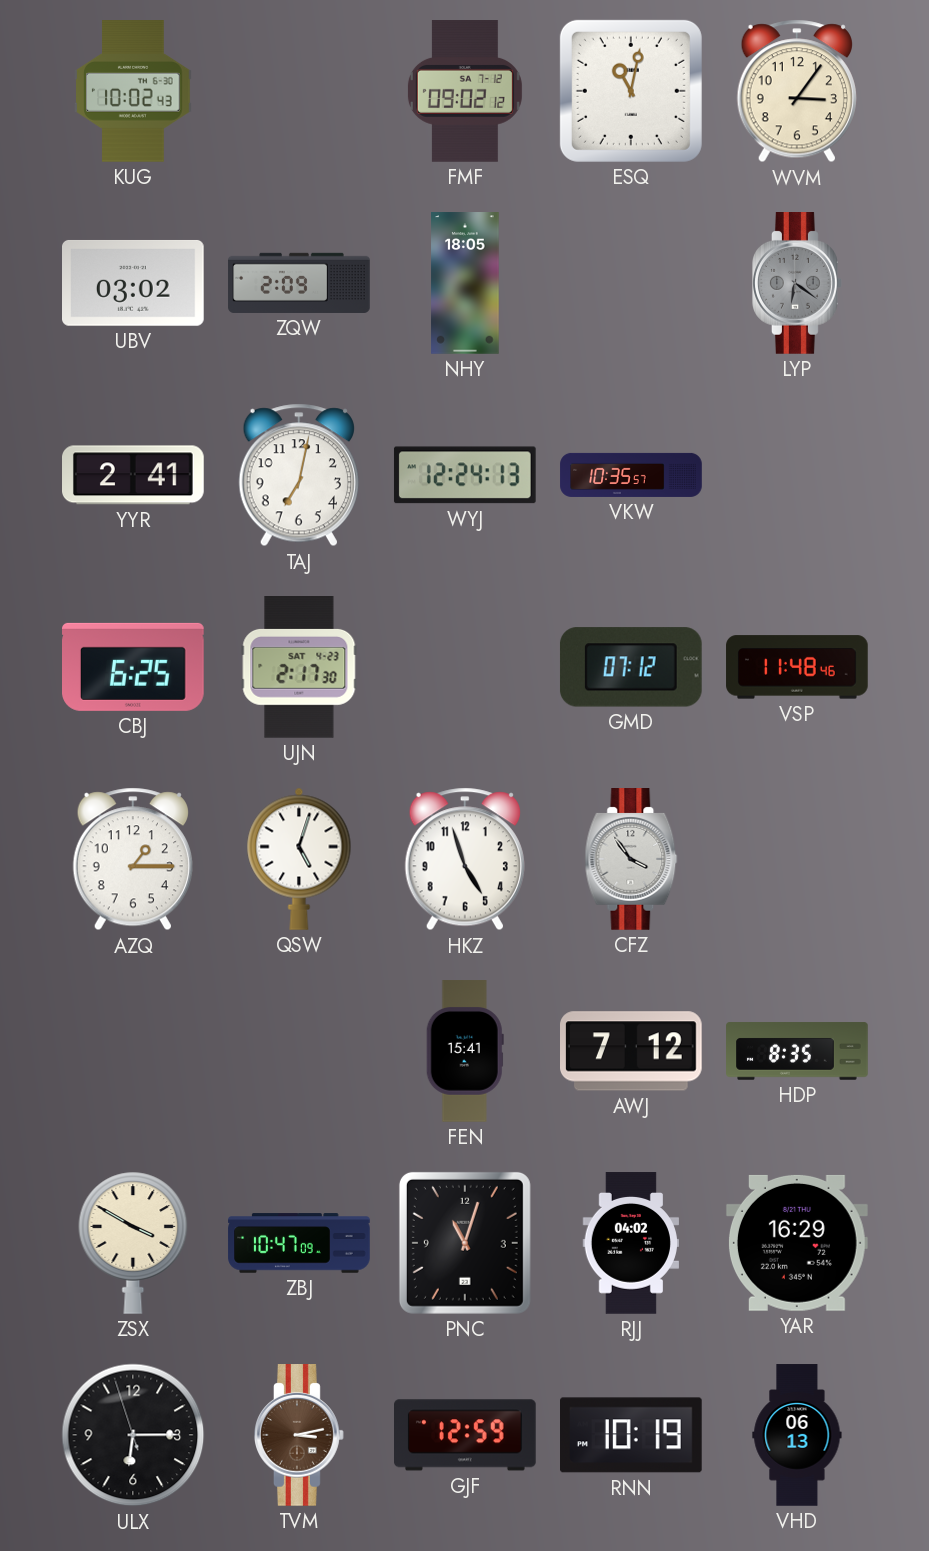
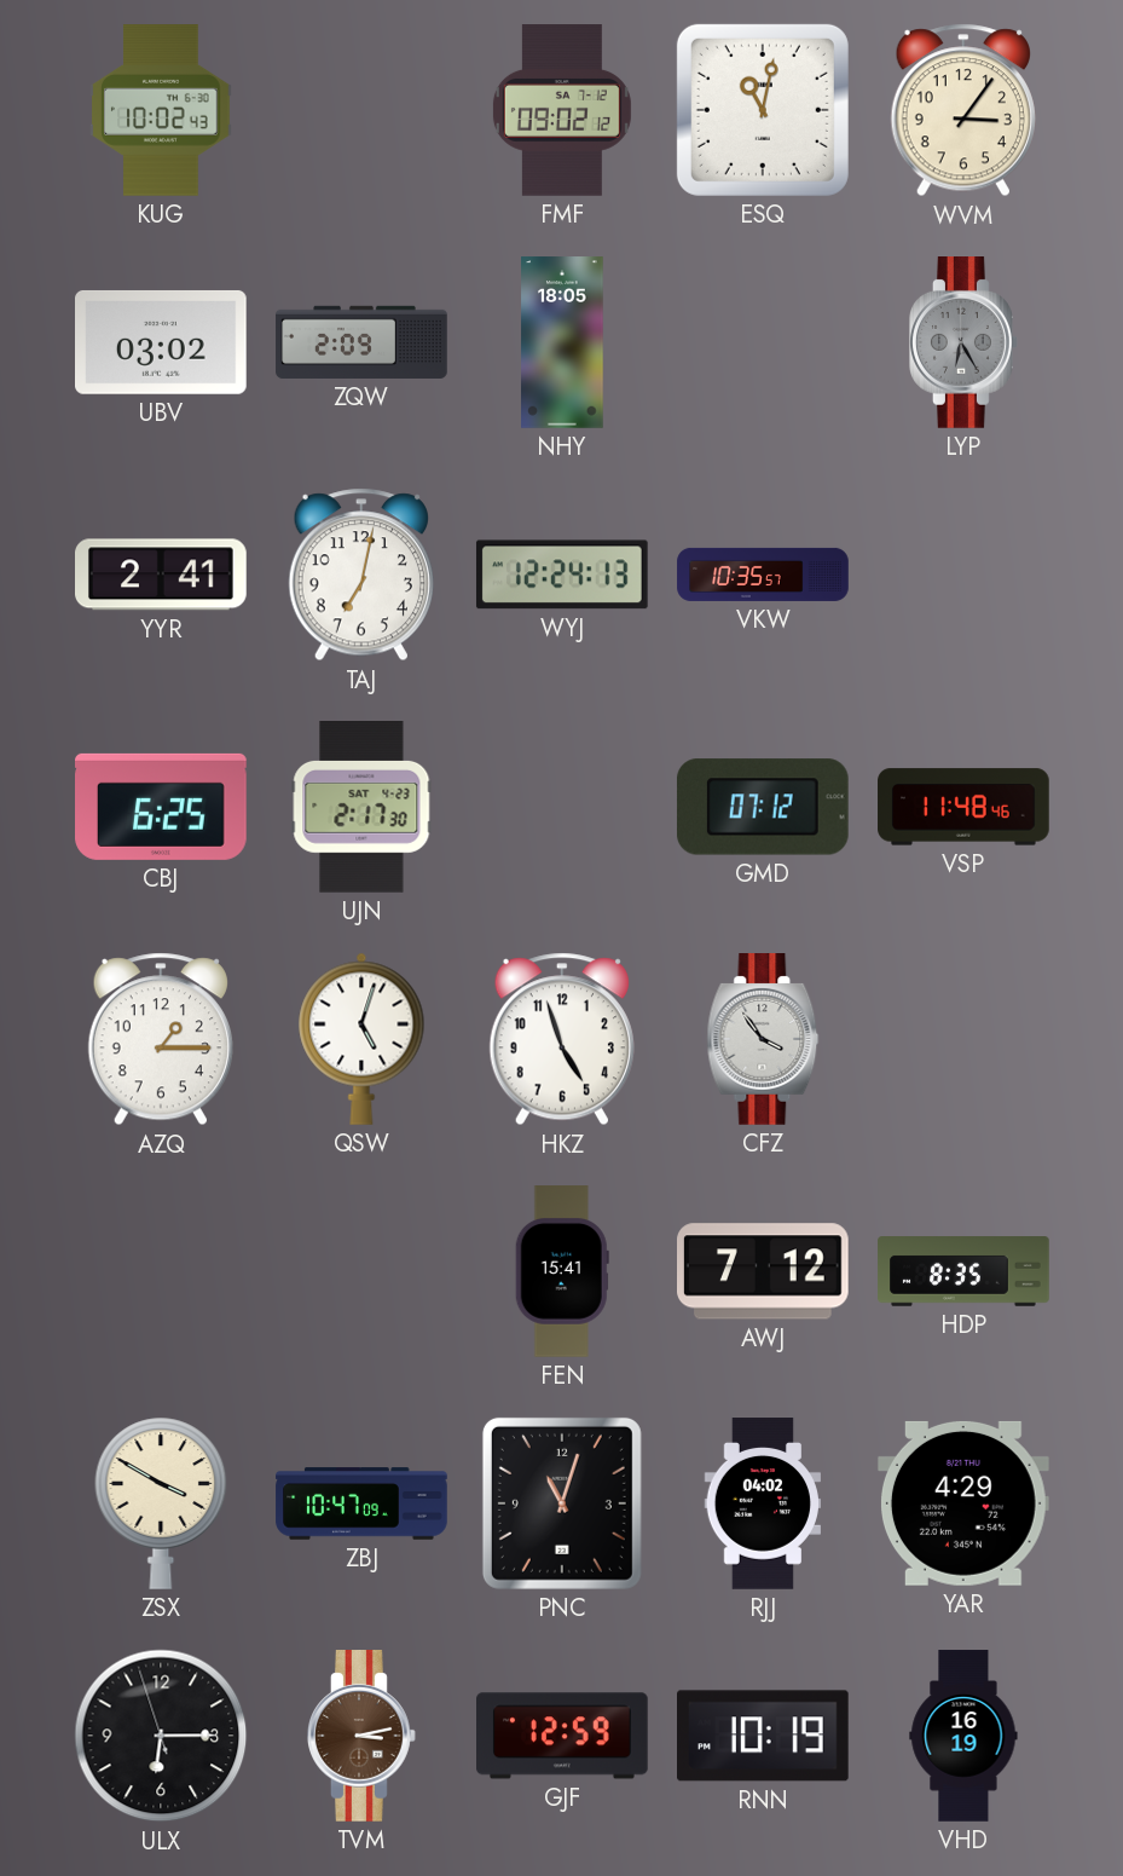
LYP: 6:21 -> 6:25 (963, 344)
YAR: 16:29 -> 4:29 (963, 1503)
VHD: 06:13 -> 16:19 (963, 1736)
